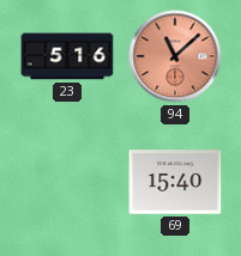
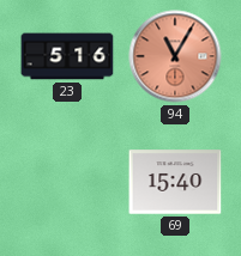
94: 11:08 -> 11:05 (175, 56)
